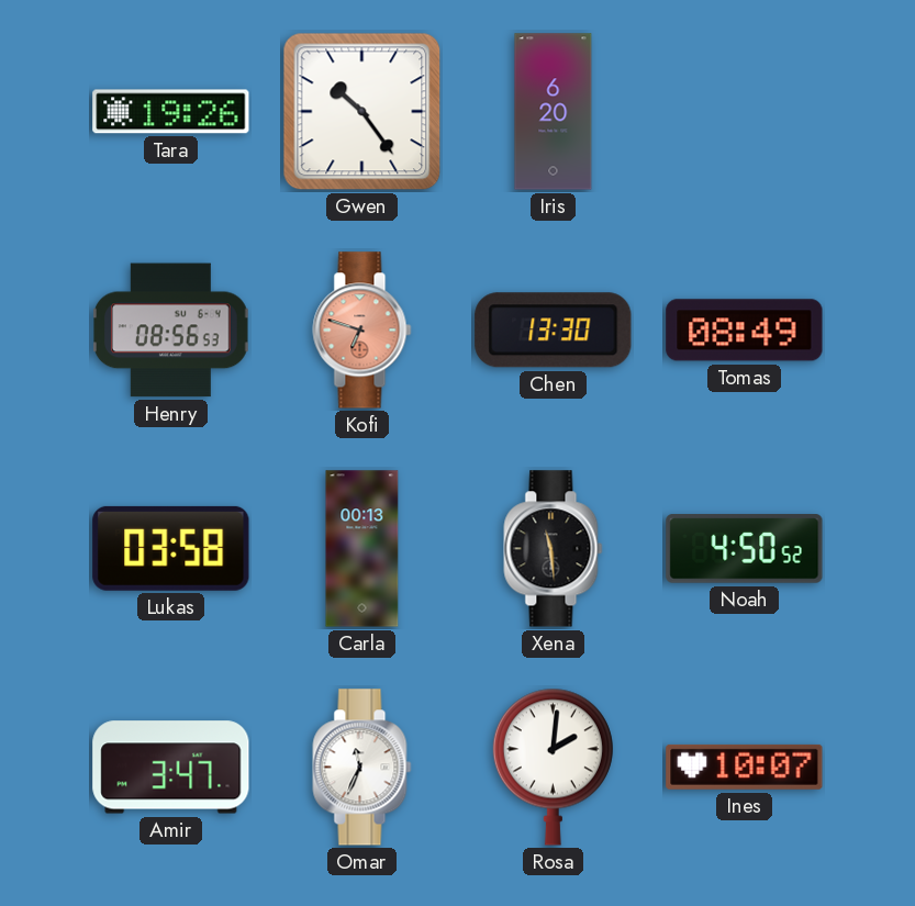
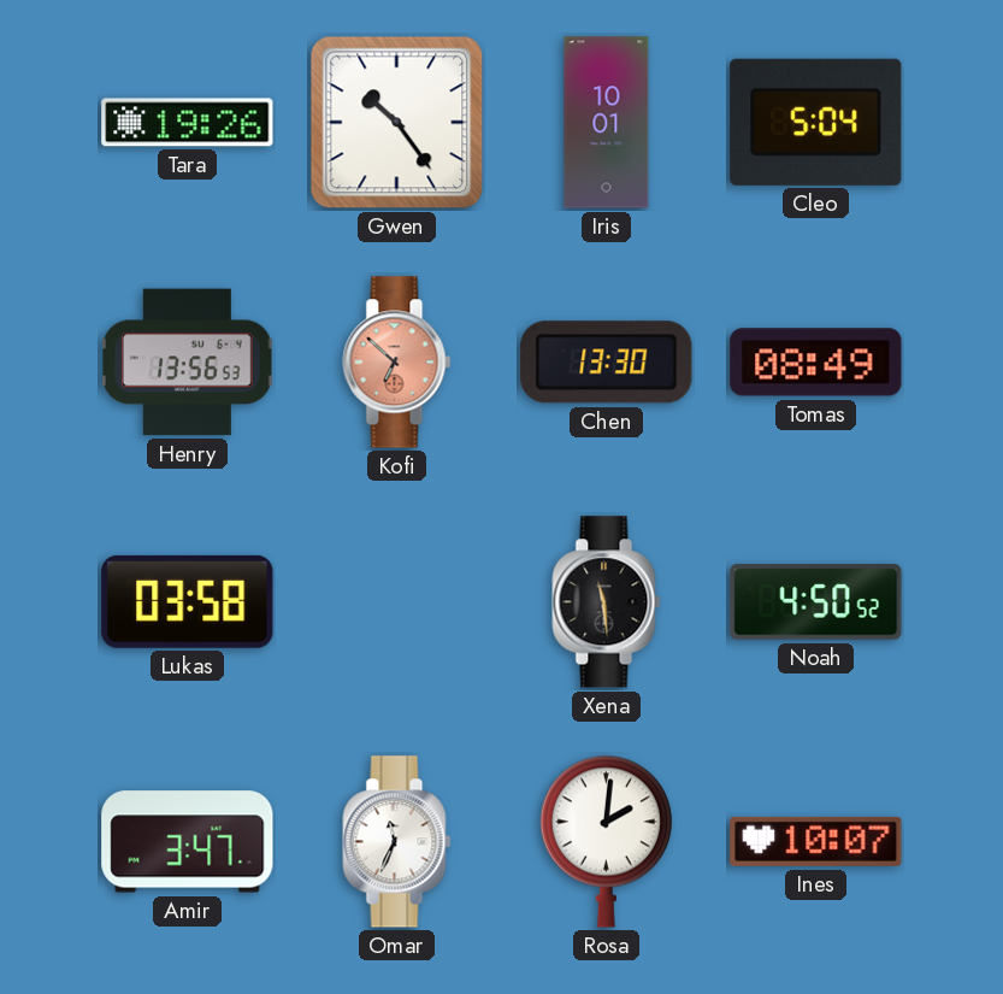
Iris: 6:20 -> 10:01 (607, 123)
Cleo: none -> 5:04 (816, 122)
Henry: 08:56 -> 13:56 (188, 363)
Kofi: 6:48 -> 6:52 (397, 363)
Carla: 00:13 -> none (362, 549)
